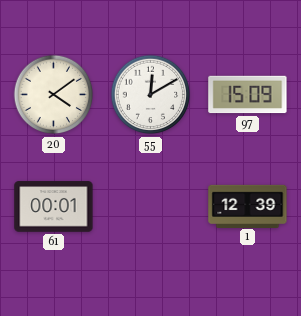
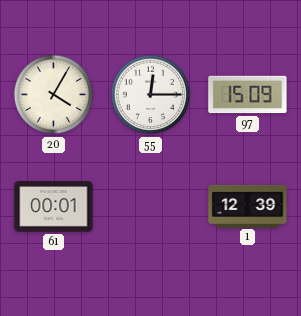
20: 4:09 -> 4:05 (54, 95)
55: 12:10 -> 12:15 (151, 95)
